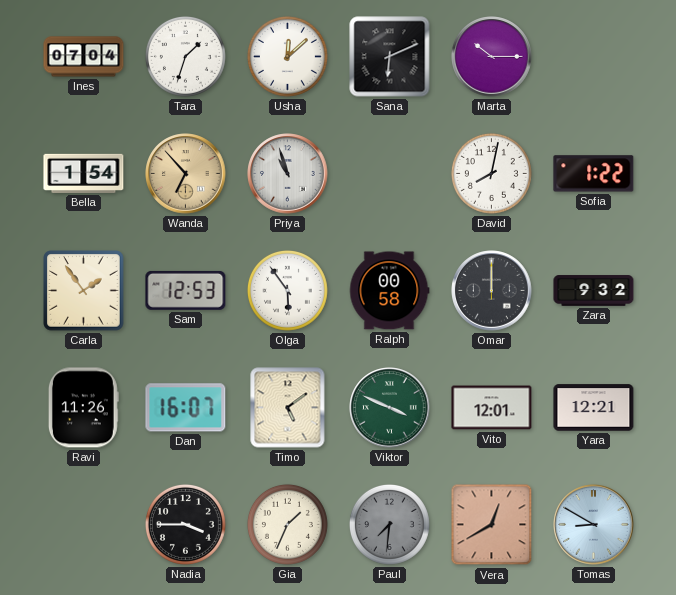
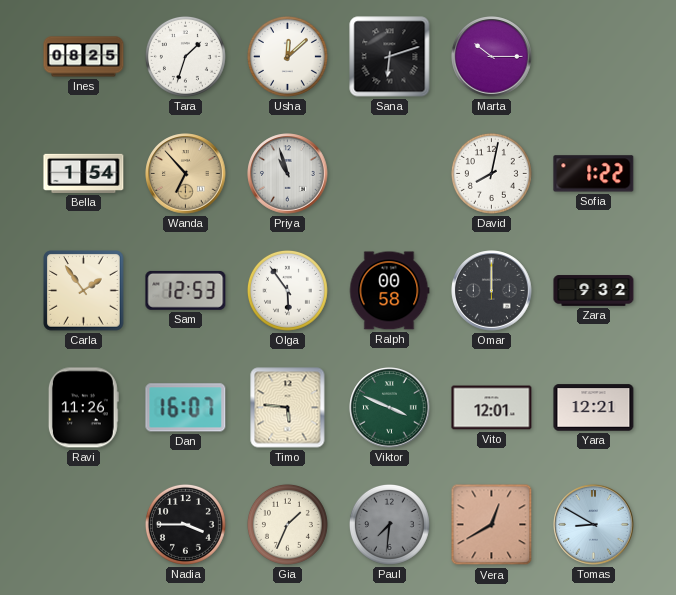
Ines: 07:04 -> 08:25 (84, 57)
Sana: 6:11 -> 6:12 (390, 57)
Timo: 5:09 -> 5:46 (288, 408)
